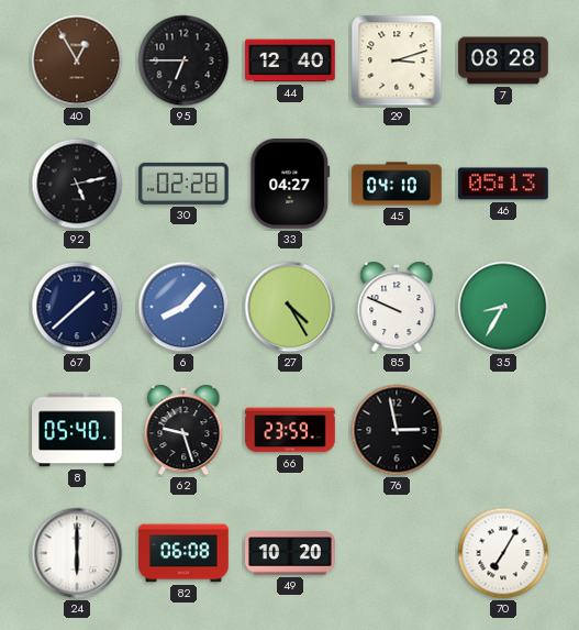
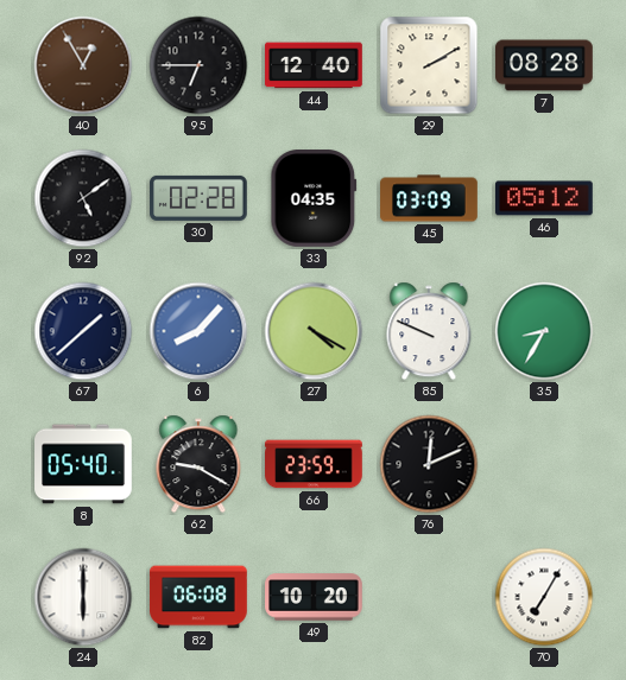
29: 3:12 -> 2:10 (429, 65)
92: 5:13 -> 5:09 (83, 198)
33: 04:27 -> 04:35 (314, 199)
45: 04:10 -> 03:09 (429, 198)
46: 05:13 -> 05:12 (545, 198)
27: 4:25 -> 4:20 (314, 331)
62: 9:27 -> 9:20 (198, 464)
76: 2:58 -> 12:11 (429, 464)
